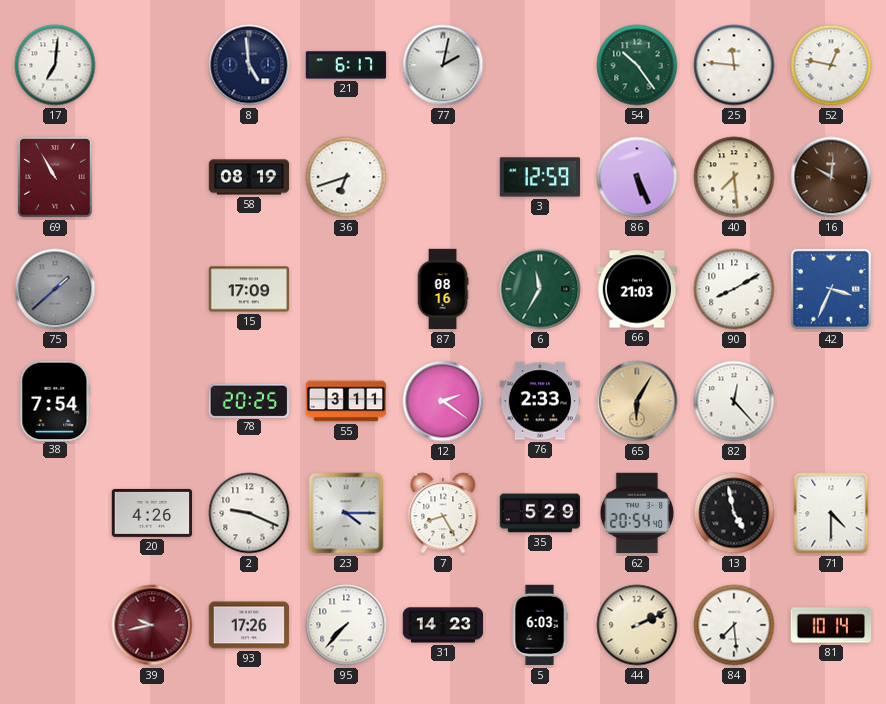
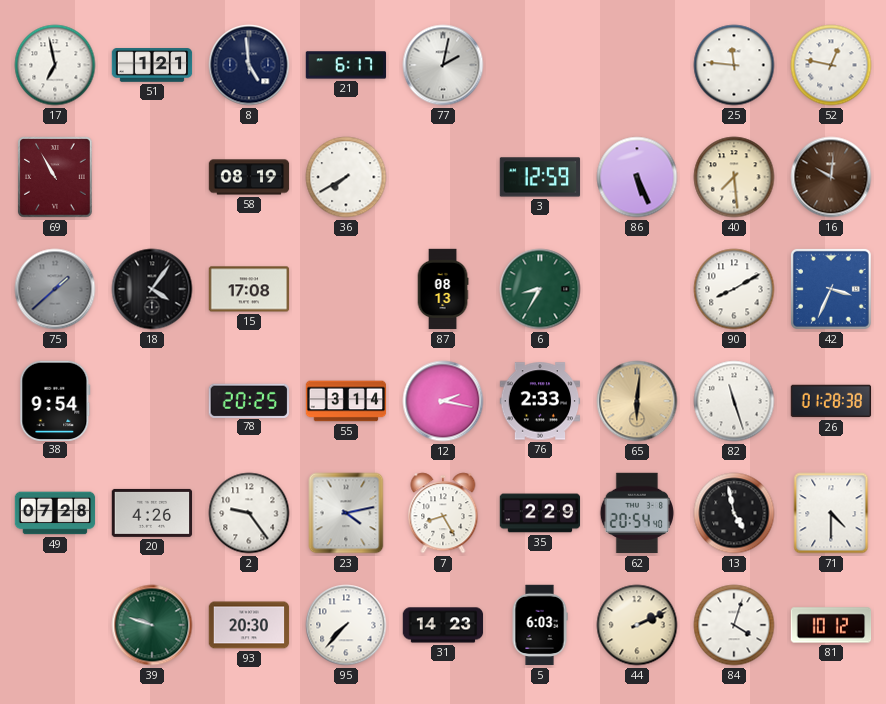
17: 7:01 -> 6:58 (55, 65)
51: none -> 1:21 (152, 65)
54: 10:24 -> none (637, 65)
36: 6:42 -> 7:40 (346, 177)
18: none -> 4:06 (152, 289)
15: 17:09 -> 17:08 (249, 289)
87: 08:16 -> 08:13 (443, 289)
6: 11:35 -> 8:35 (540, 289)
66: 21:03 -> none (637, 289)
38: 7:54 -> 9:54 (55, 400)
55: 3:11 -> 3:14 (346, 401)
12: 2:21 -> 2:17 (443, 401)
65: 6:05 -> 6:01 (637, 401)
82: 12:23 -> 11:27 (734, 401)
26: none -> 01:28 (831, 401)
49: none -> 07:28 (55, 513)
2: 9:19 -> 9:24 (249, 513)
23: 4:15 -> 4:13 (346, 513)
35: 5:29 -> 2:29 (540, 513)
39: 9:43 -> 9:48 (152, 625)
39 dial: burgundy -> green (152, 625)
93: 17:26 -> 20:30 (249, 625)
84: 7:29 -> 4:03 (734, 625)
81: 10:14 -> 10:12 (831, 625)
